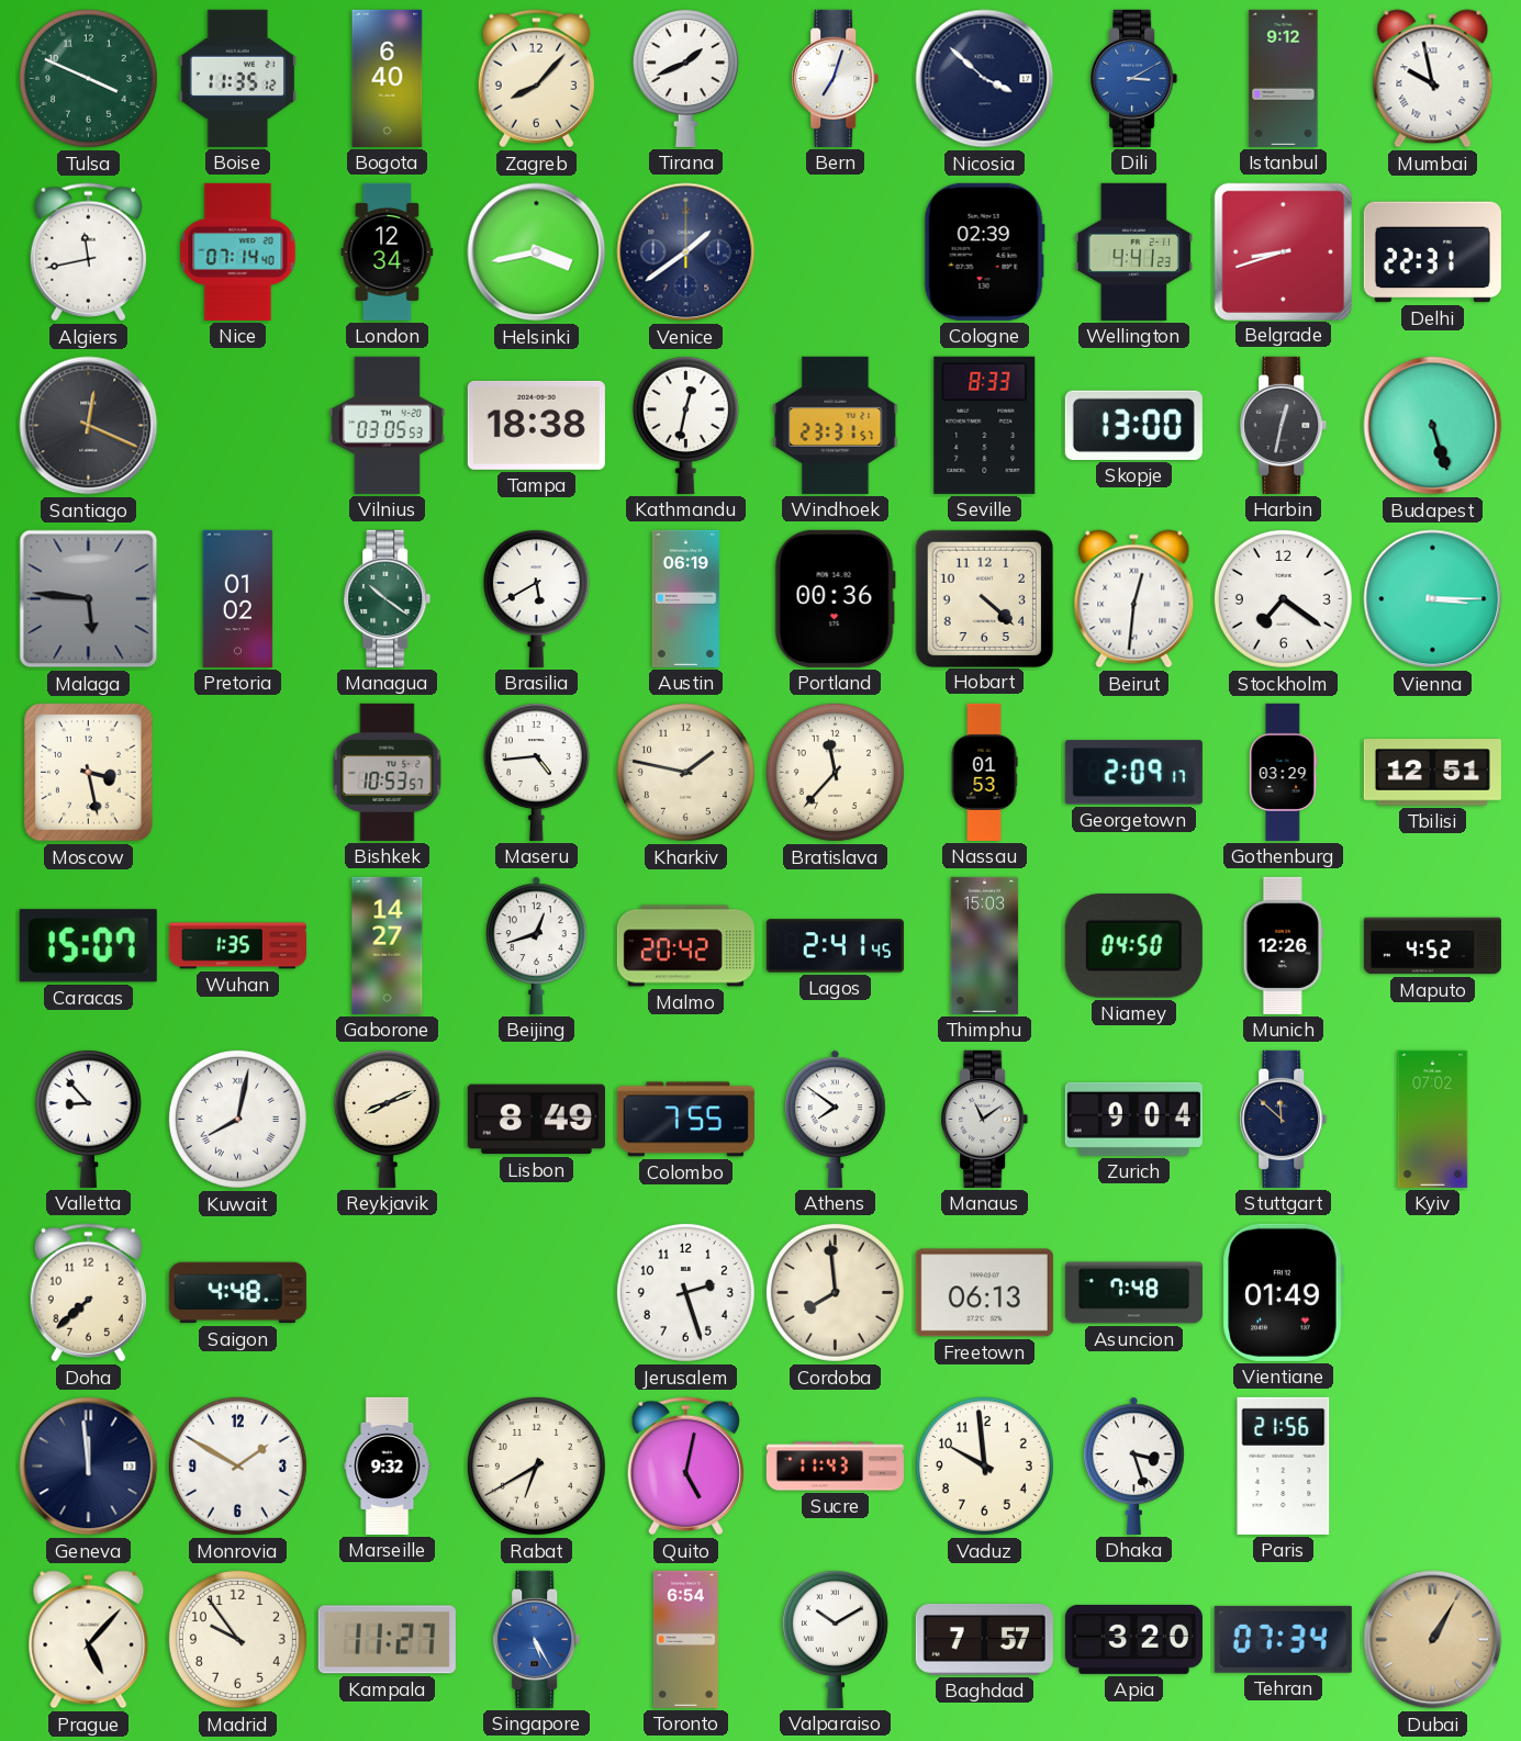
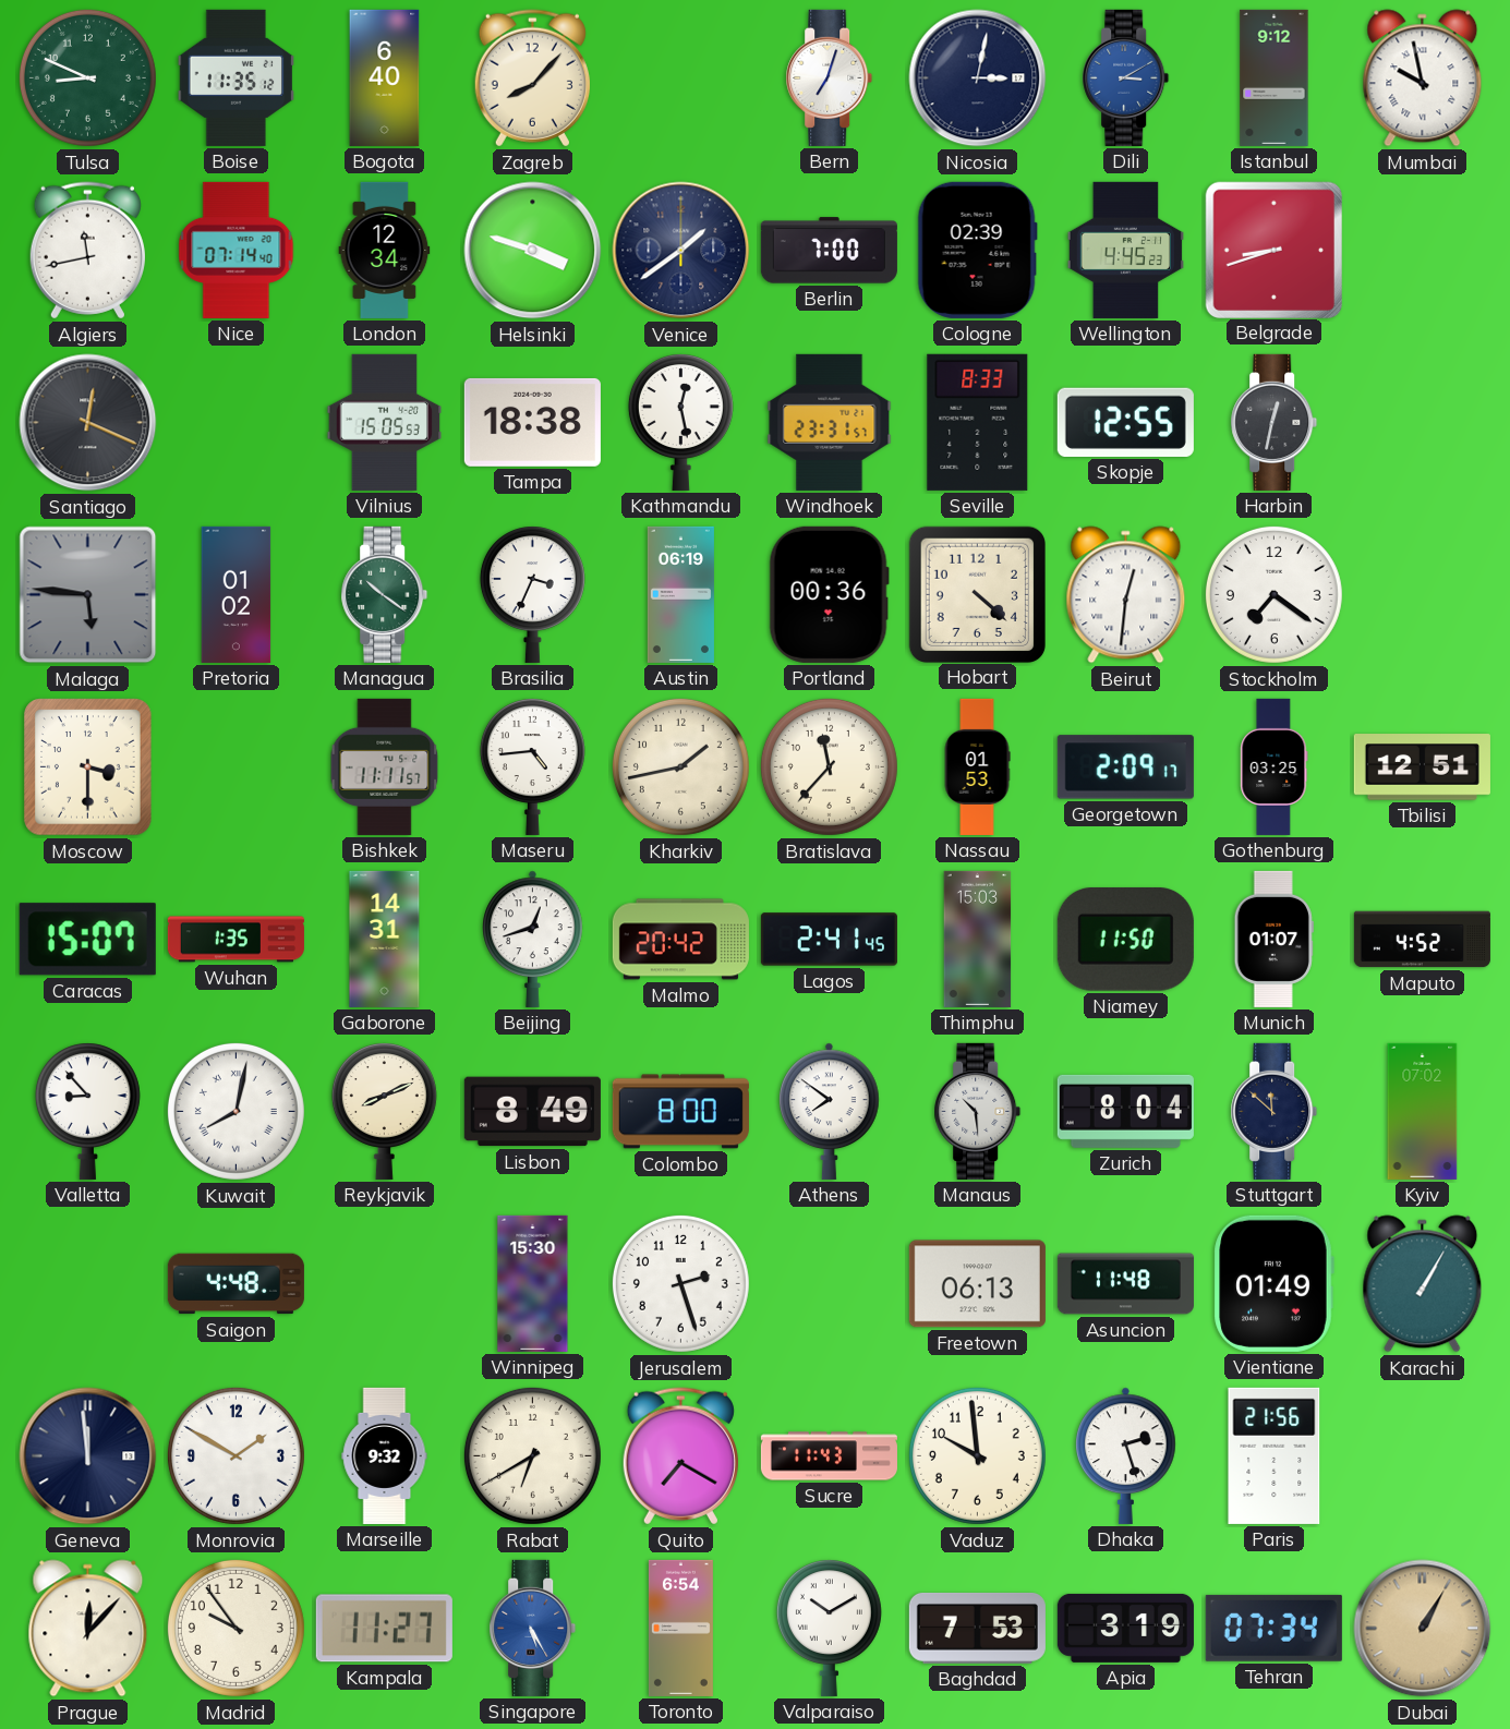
Tulsa: 3:49 -> 8:49 (87, 77)
Tirana: 1:41 -> none (685, 78)
Nicosia: 3:52 -> 3:02 (978, 78)
Helsinki: 3:43 -> 3:48 (533, 251)
Berlin: none -> 7:00 (829, 251)
Wellington: 4:41 -> 4:45 (1125, 250)
Delhi: 22:31 -> none (1432, 252)
Vilnius: 03:05 -> 15:05 (385, 422)
Kathmandu: 12:32 -> 12:28 (680, 422)
Skopje: 13:00 -> 12:55 (1125, 422)
Budapest: 5:27 -> none (1433, 426)
Brasilia: 5:40 -> 3:34 (532, 594)
Vienna: 3:15 -> none (1433, 599)
Moscow: 3:28 -> 3:30 (88, 767)
Bishkek: 10:53 -> 11:11 (385, 766)
Kharkiv: 1:47 -> 1:43 (680, 766)
Gothenburg: 03:29 -> 03:25 (1275, 766)
Gaborone: 14:27 -> 14:31 (385, 939)
Niamey: 04:50 -> 11:50 (1125, 940)
Munich: 12:26 -> 01:07 (1273, 939)
Colombo: 7:55 -> 8:00 (680, 1112)
Manaus: 11:09 -> 10:29 (978, 1111)
Zurich: 9:04 -> 8:04 (1125, 1111)
Doha: 7:38 -> none (88, 1293)
Winnipeg: none -> 15:30 (533, 1283)
Cordoba: 7:59 -> none (835, 1292)
Asuncion: 7:48 -> 11:48 (1125, 1284)
Karachi: none -> 1:05 (1423, 1284)
Quito: 5:02 -> 7:20 (680, 1456)
Dhaka: 3:27 -> 2:27 (1126, 1455)
Prague: 5:07 -> 12:07 (88, 1629)
Baghdad: 7:57 -> 7:53 (977, 1628)
Apia: 3:20 -> 3:19 (1125, 1628)
